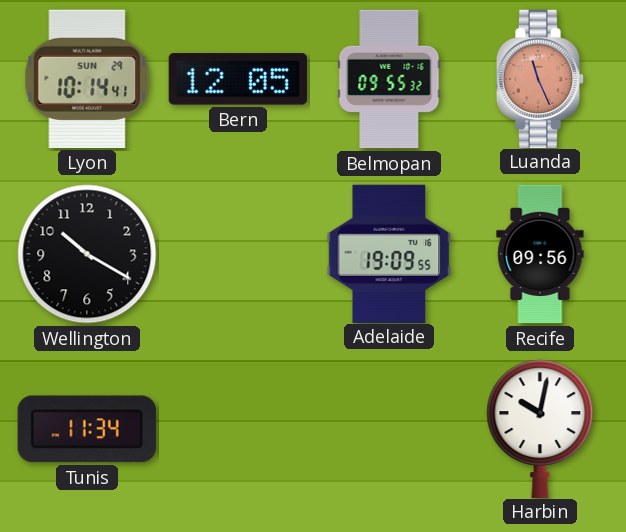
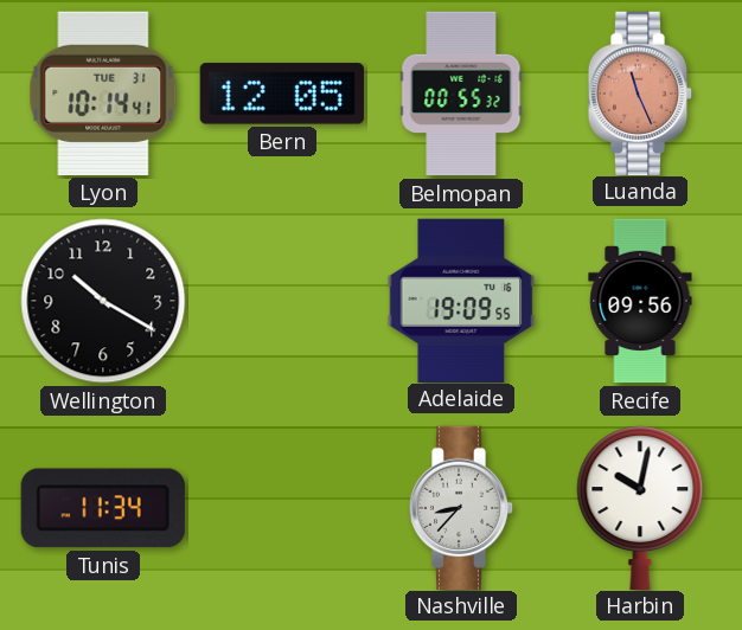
Lyon date: SUN 29 -> TUE 31 (103, 94)
Belmopan: 09:55 -> 00:55 (461, 94)
Nashville: none -> 8:37 (461, 507)
